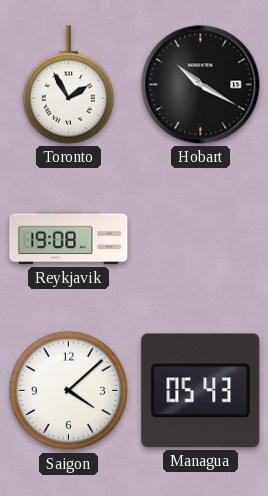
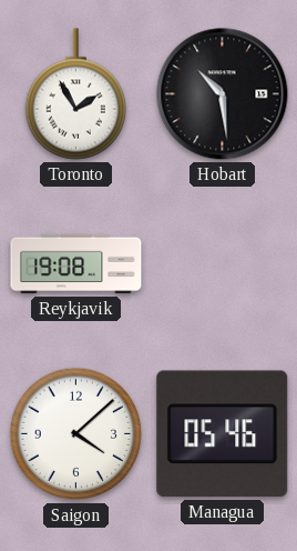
Hobart: 10:20 -> 10:29 (223, 94)
Managua: 05:43 -> 05:46 (223, 434)
